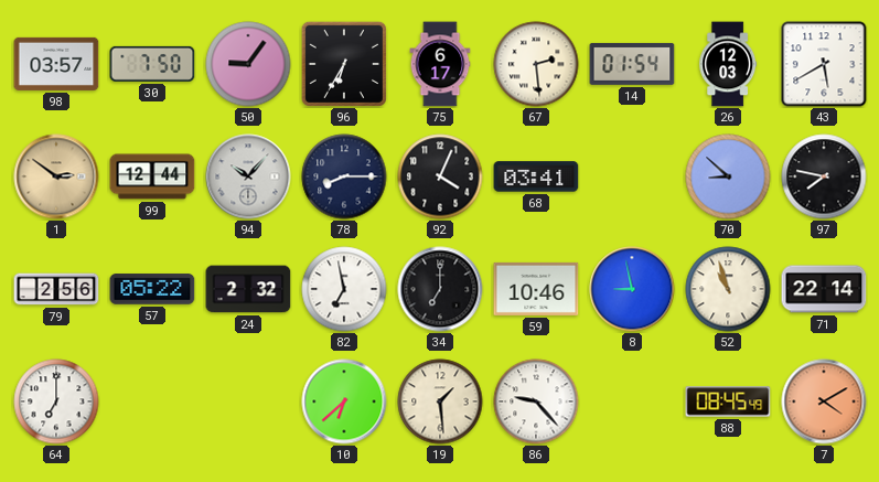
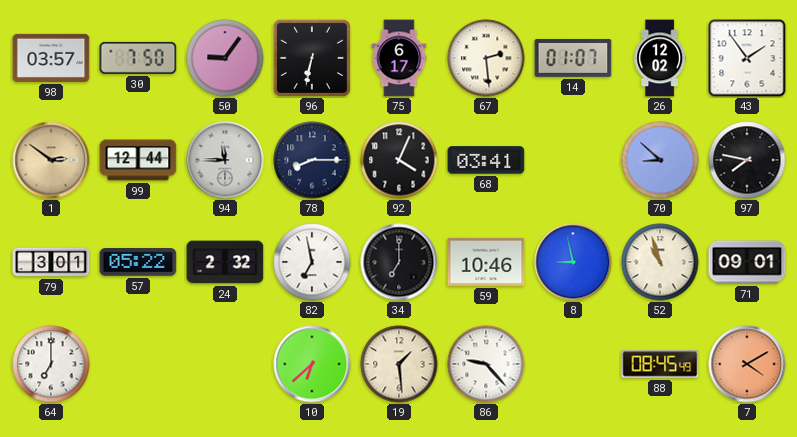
96: 6:35 -> 6:32 (312, 58)
14: 01:54 -> 01:07 (573, 58)
26: 12:03 -> 12:02 (660, 58)
43: 5:40 -> 1:54 (747, 58)
94: 10:07 -> 11:45 (225, 160)
79: 2:56 -> 3:01 (51, 262)
71: 22:14 -> 09:01 (747, 262)
